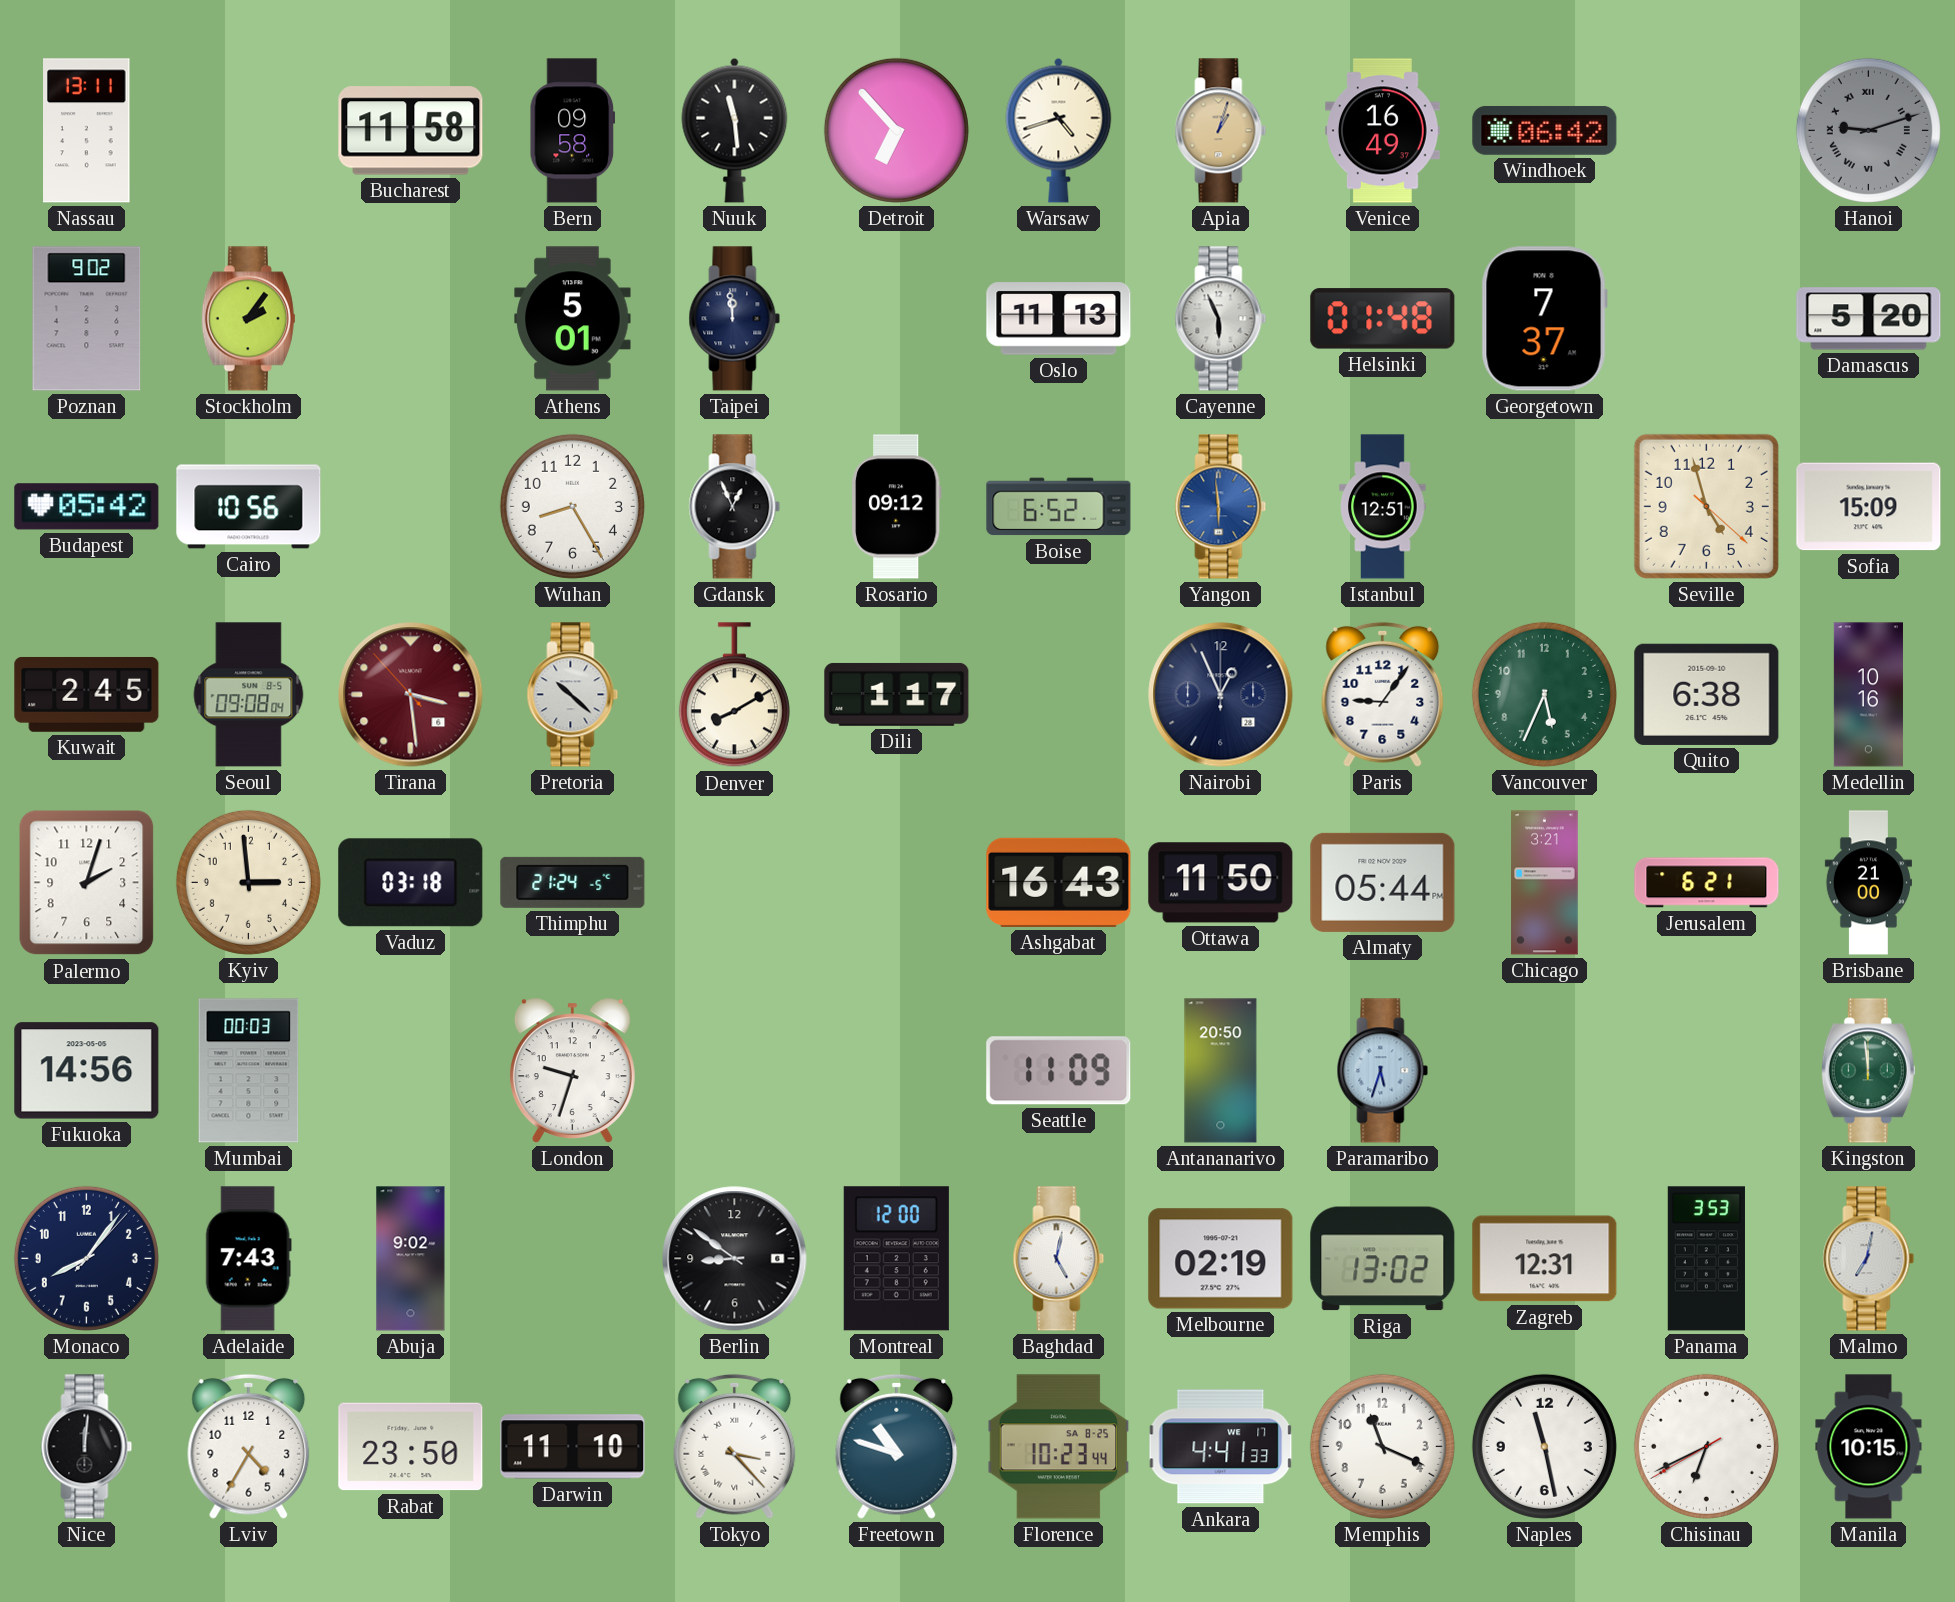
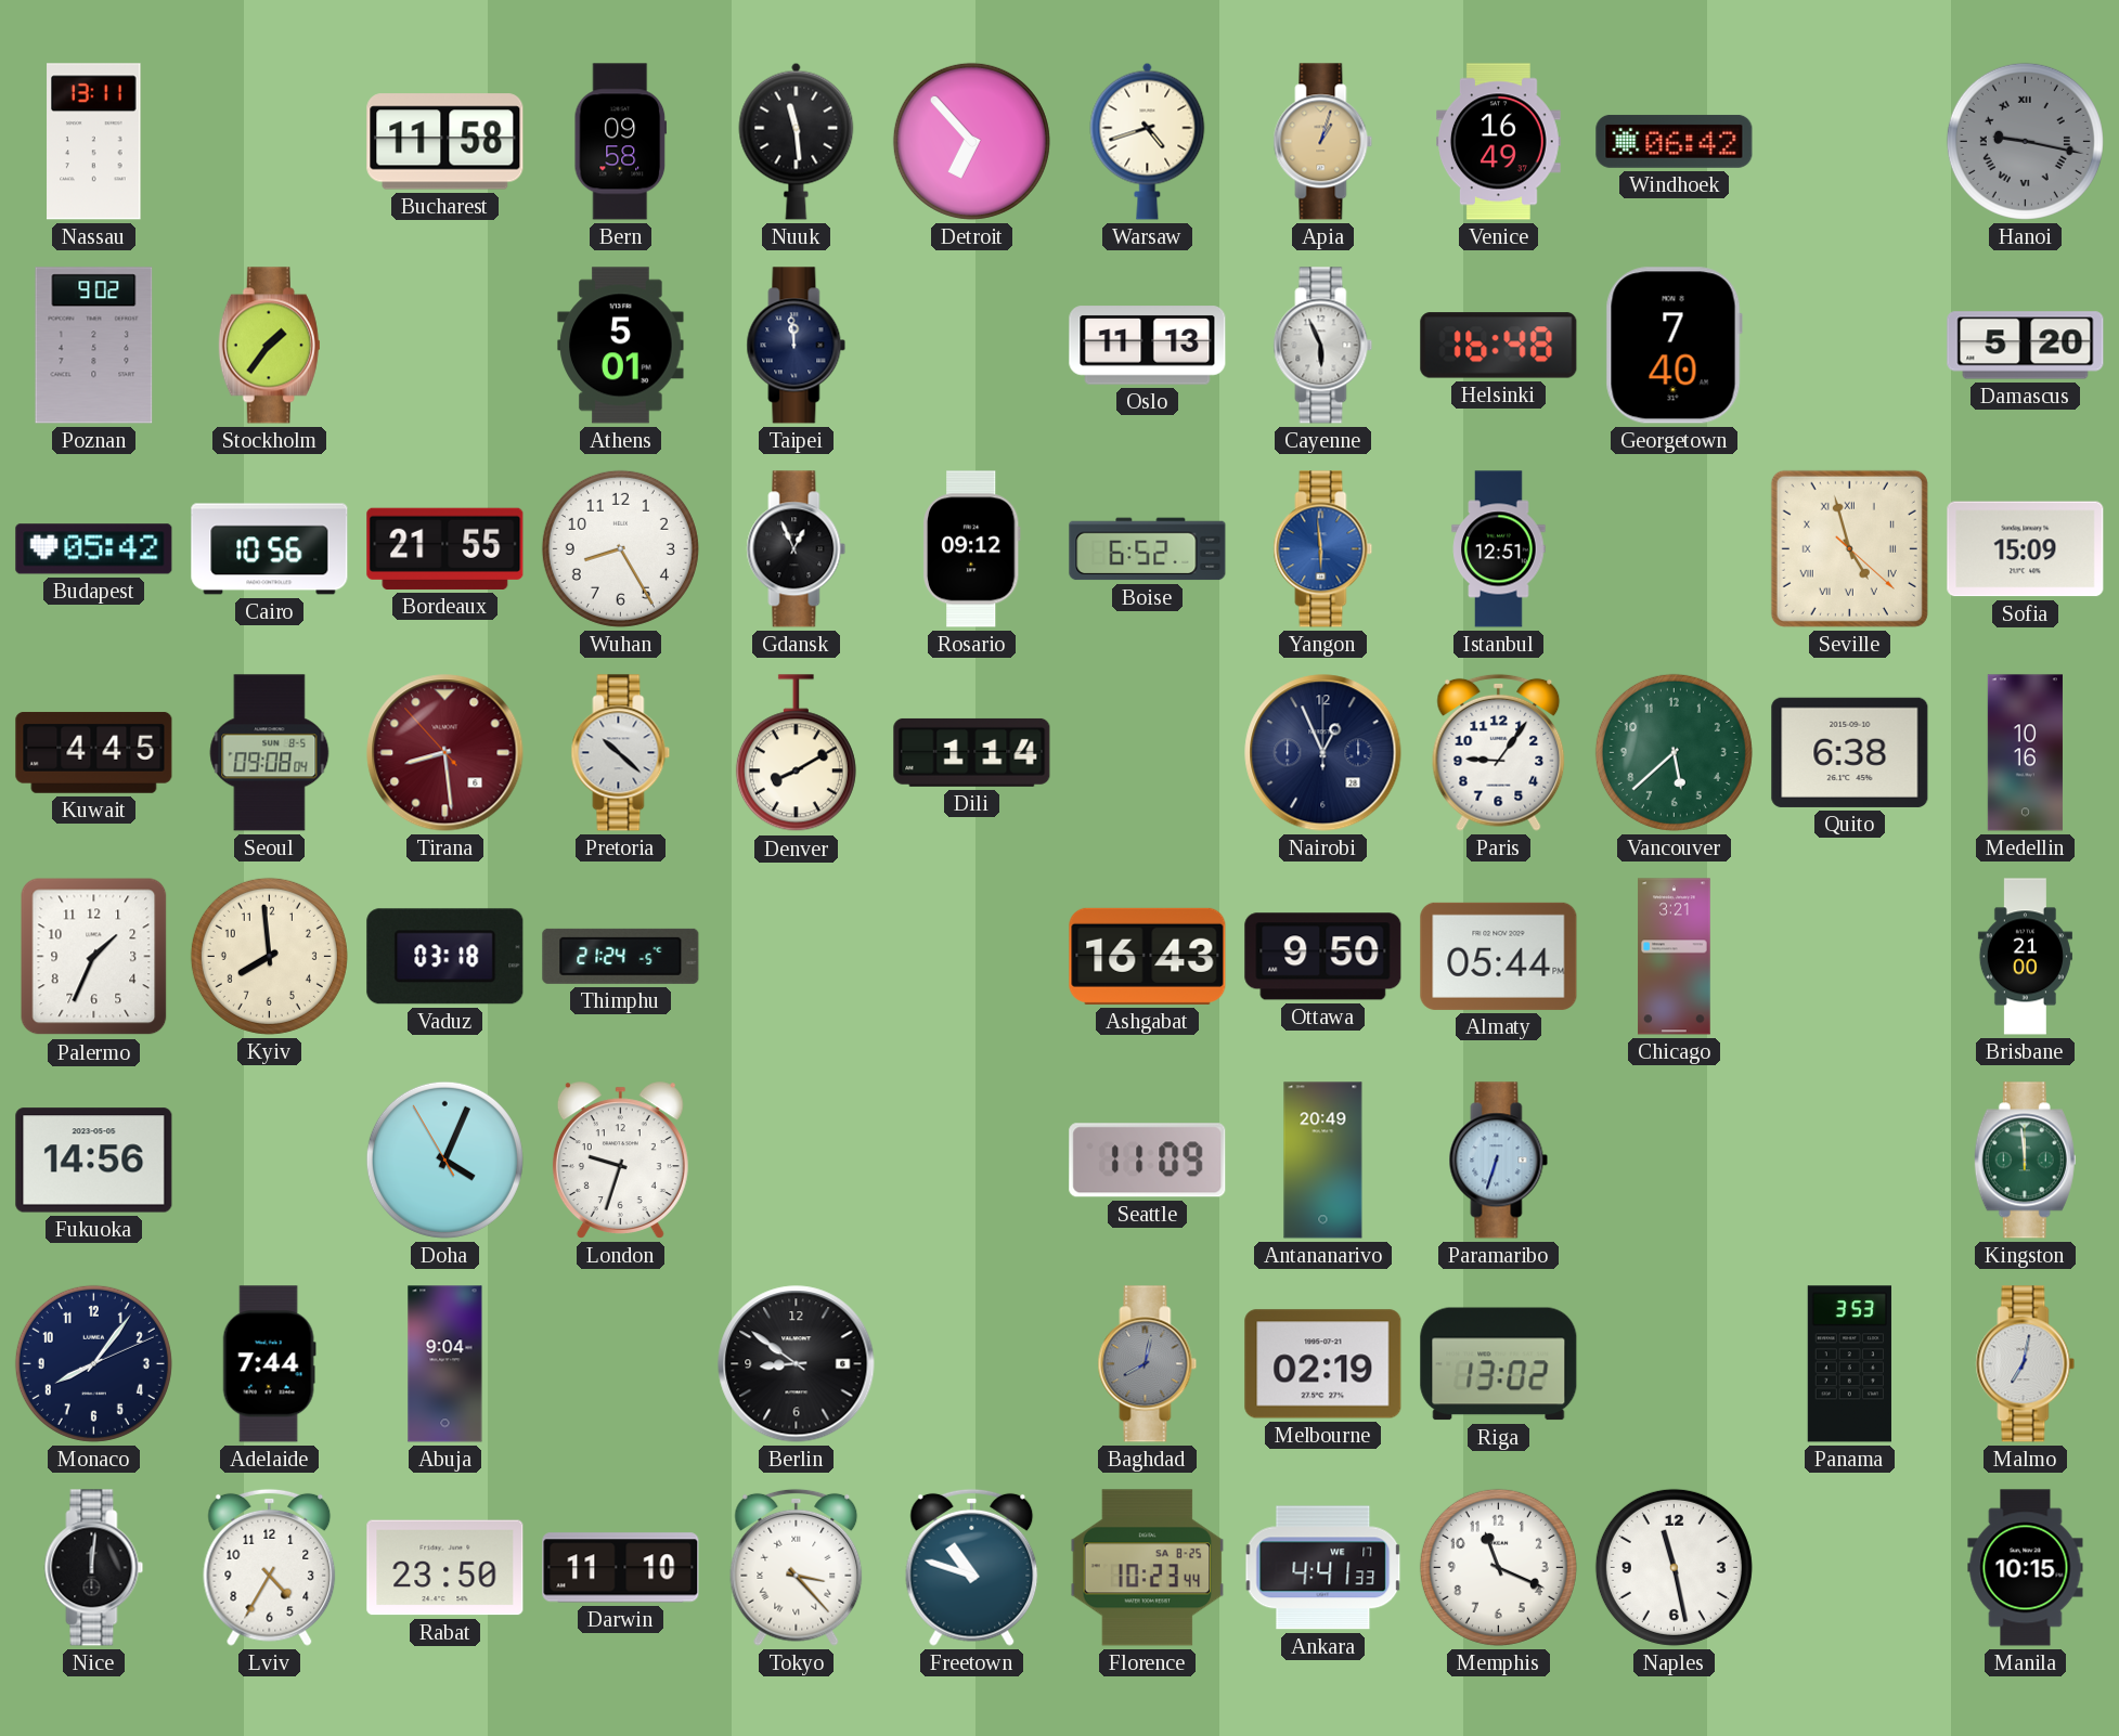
Hanoi: 9:12 -> 9:17 (2025, 141)
Stockholm: 2:06 -> 1:36 (269, 346)
Helsinki: 01:48 -> 16:48 (1499, 346)
Georgetown: 7:37 -> 7:40 (1674, 346)
Bordeaux: none -> 21:55 (445, 548)
Seville numerals: Arabic -> Roman (1849, 548)
Kuwait: 2:45 -> 4:45 (94, 752)
Tirana: 3:28 -> 8:28 (445, 753)
Dili: 1:17 -> 1:14 (972, 752)
Vancouver: 5:34 -> 5:38 (1674, 752)
Palermo: 2:03 -> 1:34 (94, 957)
Kyiv: 2:59 -> 7:59 (269, 956)
Ottawa: 11:50 -> 9:50 (1323, 957)
Jerusalem: 6:21 -> none (1707, 883)
Mumbai: 00:03 -> none (249, 1071)
Doha: none -> 4:03 (444, 1160)
Antananarivo: 20:50 -> 20:49 (1323, 1161)
Paramaribo: 5:33 -> 6:33 (1499, 1161)
Monaco: 8:06:07 -> 8:06:11 (93, 1363)
Adelaide: 7:43 -> 7:44 (269, 1364)
Abuja: 9:02 -> 9:04 (445, 1364)
Montreal: 12:00 -> none (896, 1259)
Baghdad: 5:02 -> 8:02 (1148, 1364)
Baghdad dial: white -> grey (1148, 1364)
Zagreb: 12:31 -> none (1545, 1259)
Chisinau: 6:40 -> none (1706, 1446)
